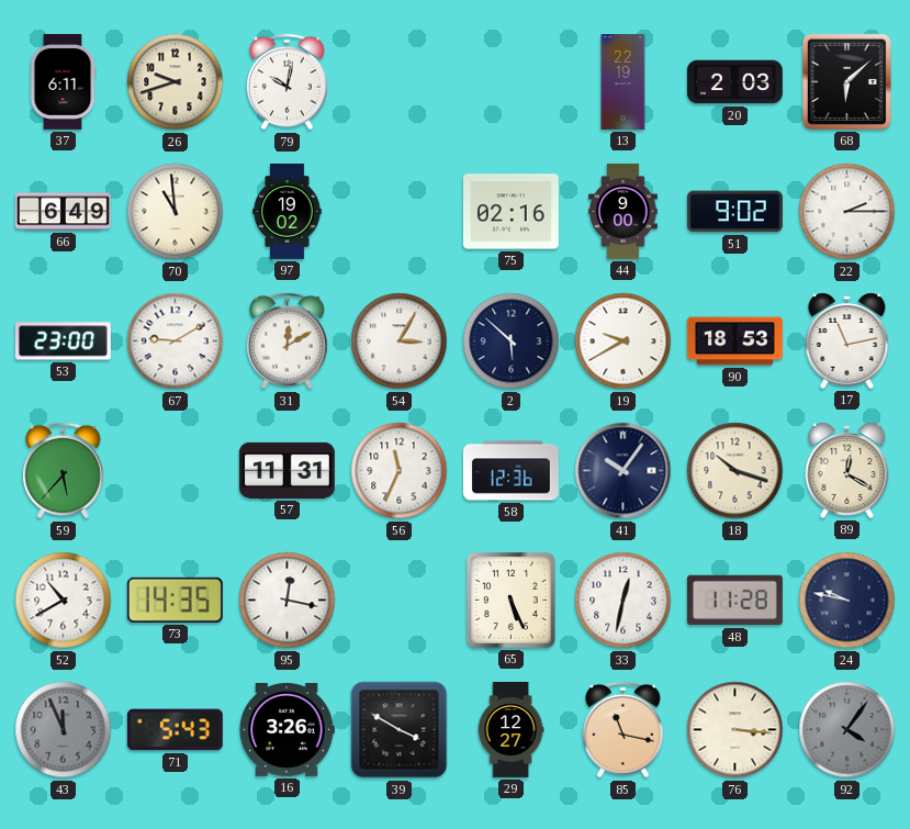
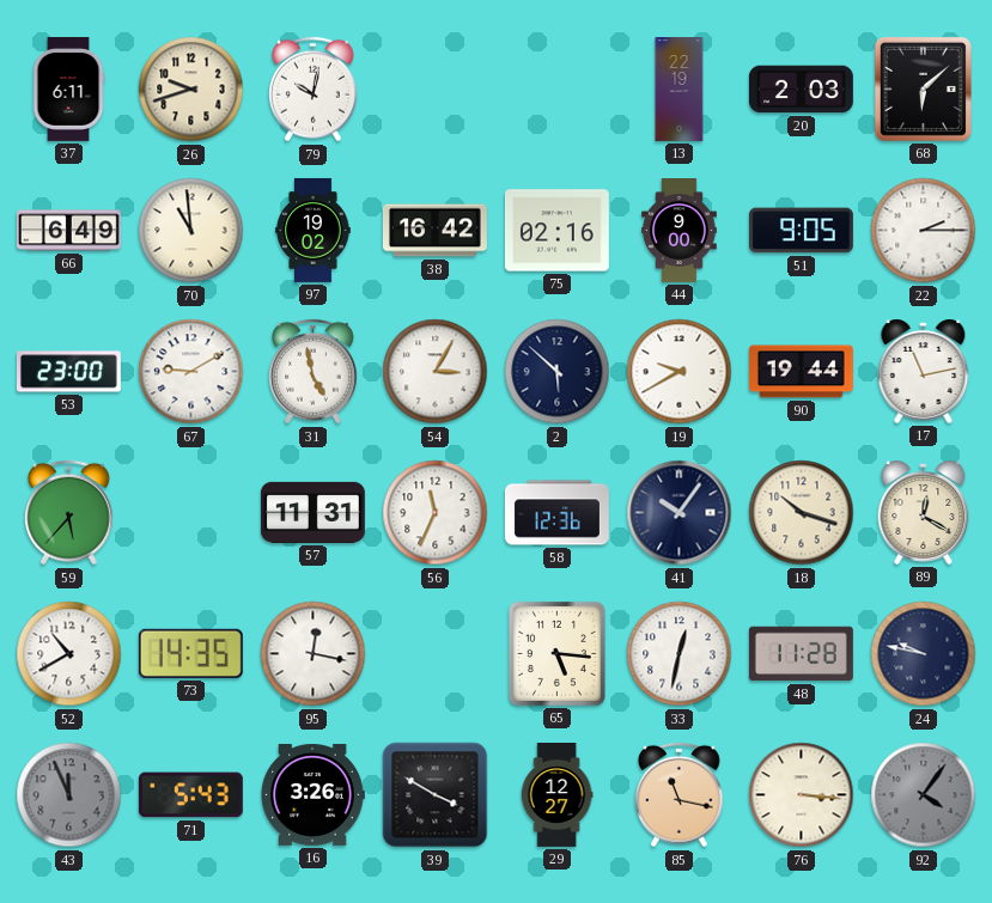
38: none -> 16:42 (434, 231)
51: 9:02 -> 9:05 (801, 231)
31: 12:10 -> 4:58 (314, 372)
90: 18:53 -> 19:44 (801, 372)
65: 5:26 -> 5:16 (556, 653)
